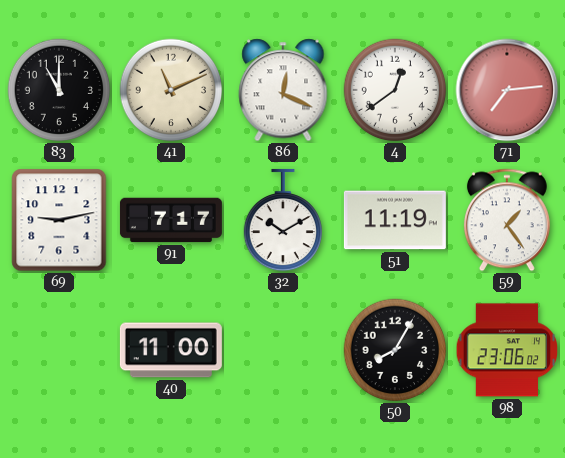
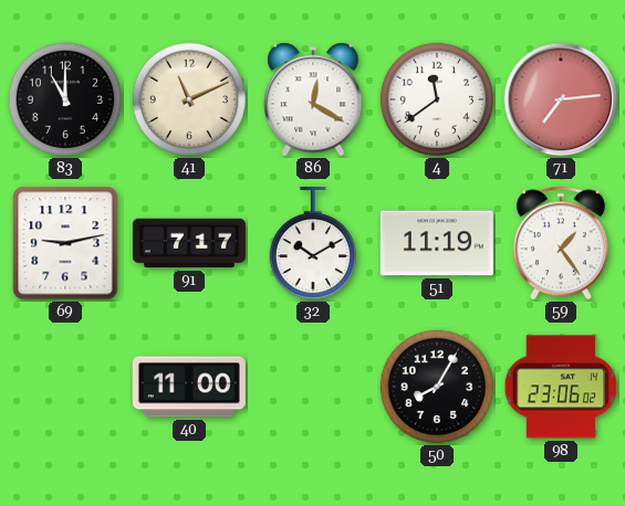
86: 12:19 -> 12:20 (313, 99)
4: 12:39 -> 11:39 (437, 99)
